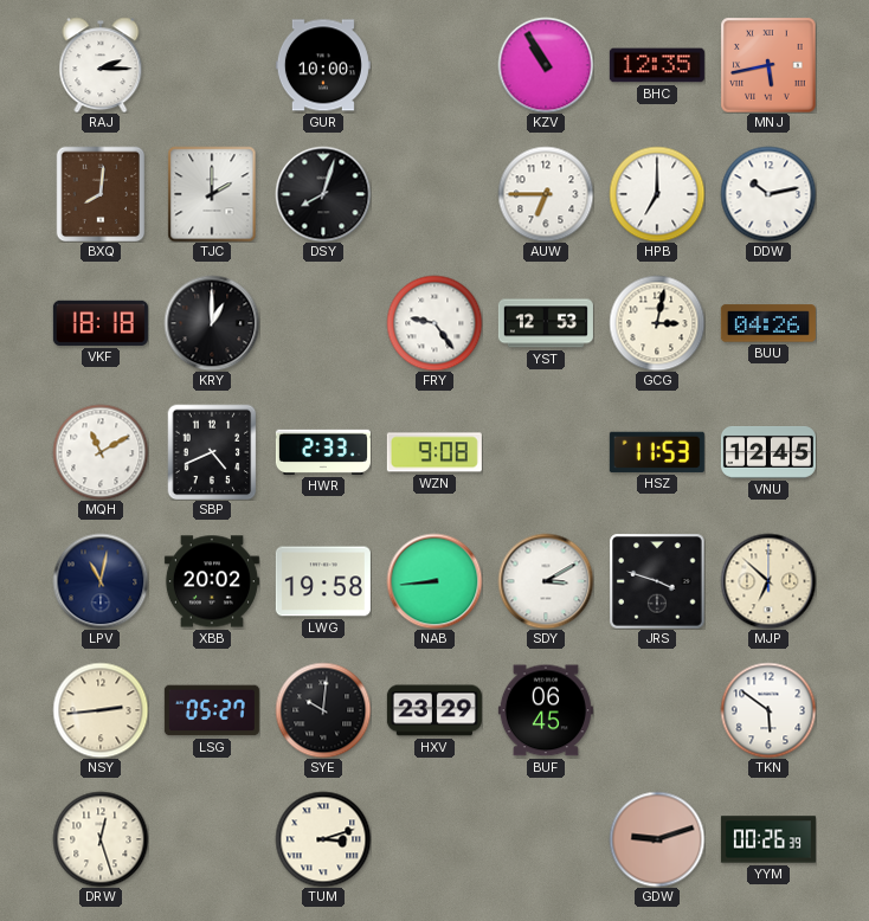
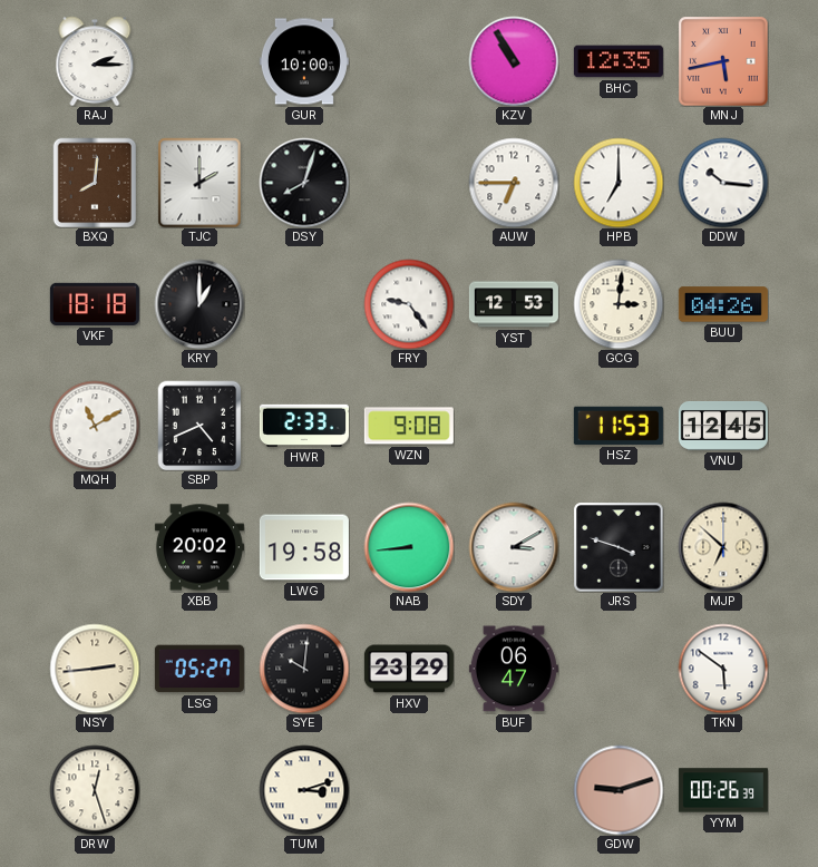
DDW: 10:13 -> 10:16 (723, 183)
GCG: 3:02 -> 3:01 (619, 304)
LPV: 11:02 -> none (101, 581)
BUF: 06:45 -> 06:47 (514, 669)
